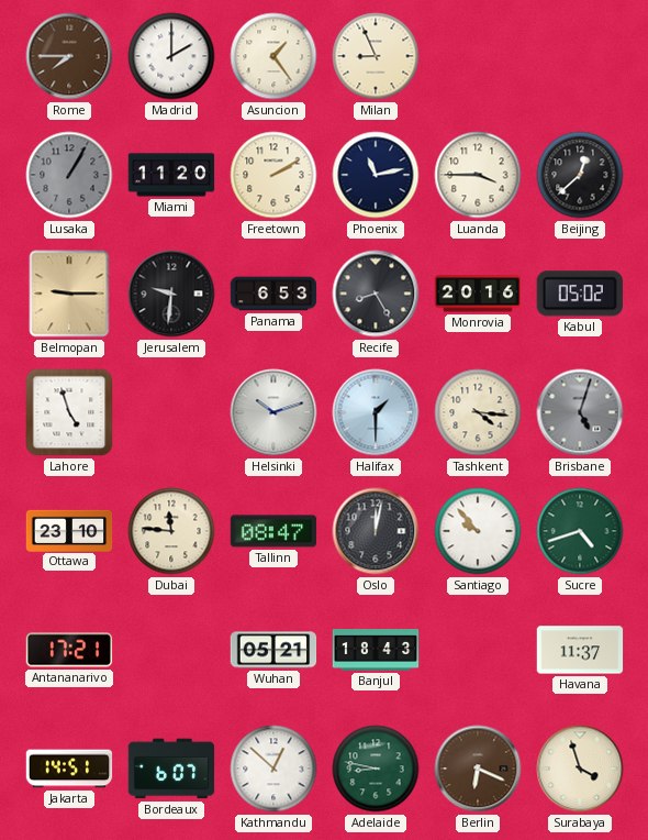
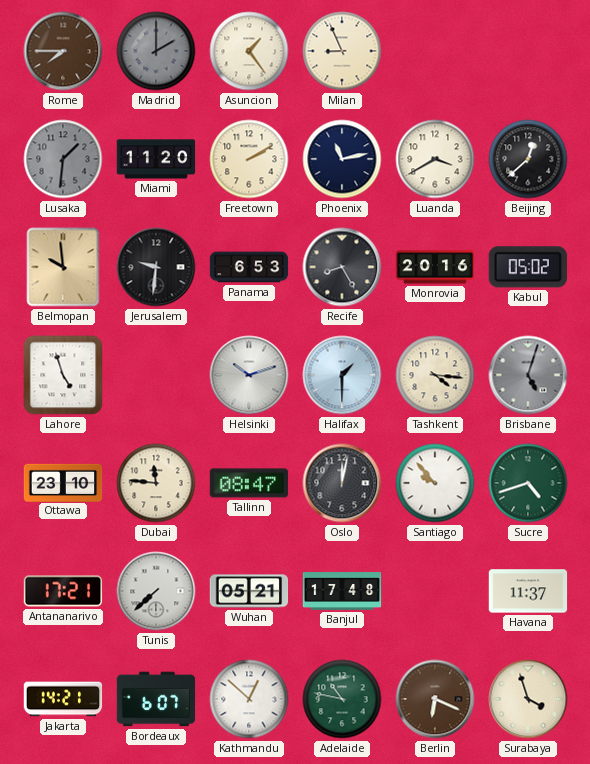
Madrid dial: white -> grey (156, 51)
Lusaka: 1:05 -> 1:31 (63, 159)
Luanda: 3:45 -> 3:40 (435, 159)
Belmopan: 9:15 -> 9:59 (63, 267)
Tunis: none -> 7:38 (156, 591)
Banjul: 18:43 -> 17:48 (342, 592)
Jakarta: 14:51 -> 14:21 (63, 699)
Adelaide: 8:47 -> 10:47 (342, 699)
